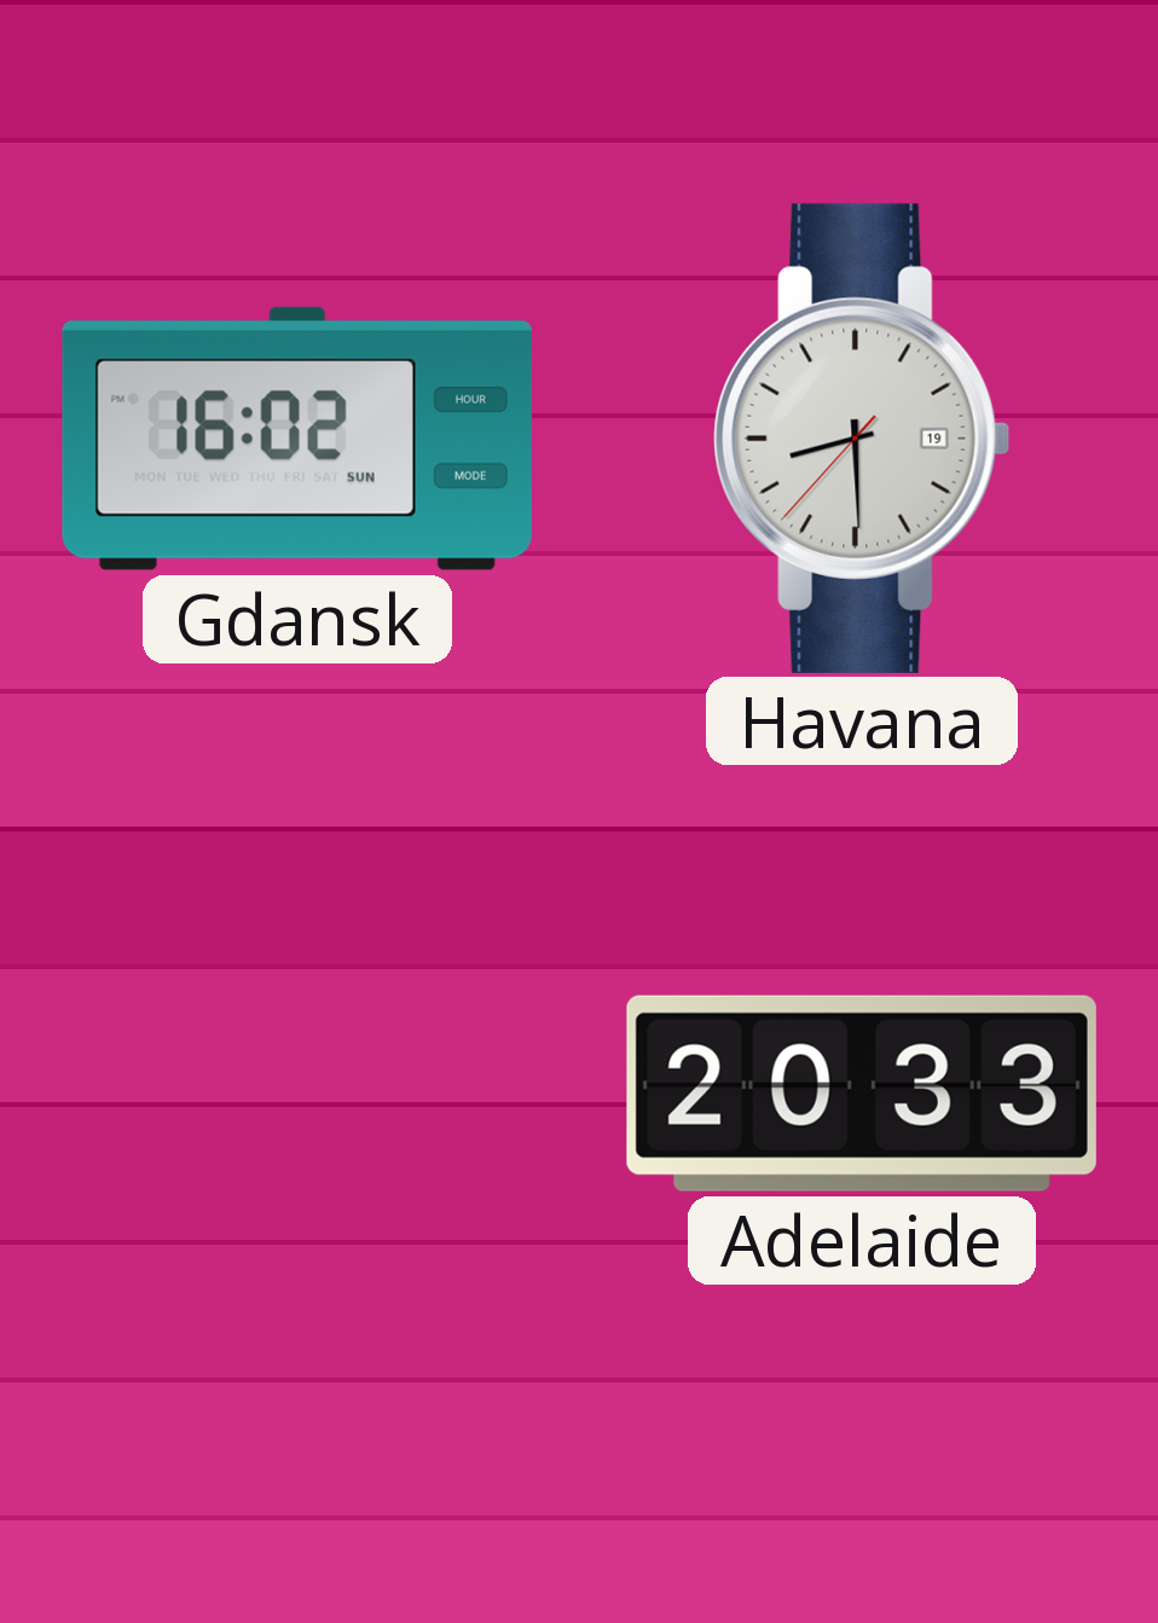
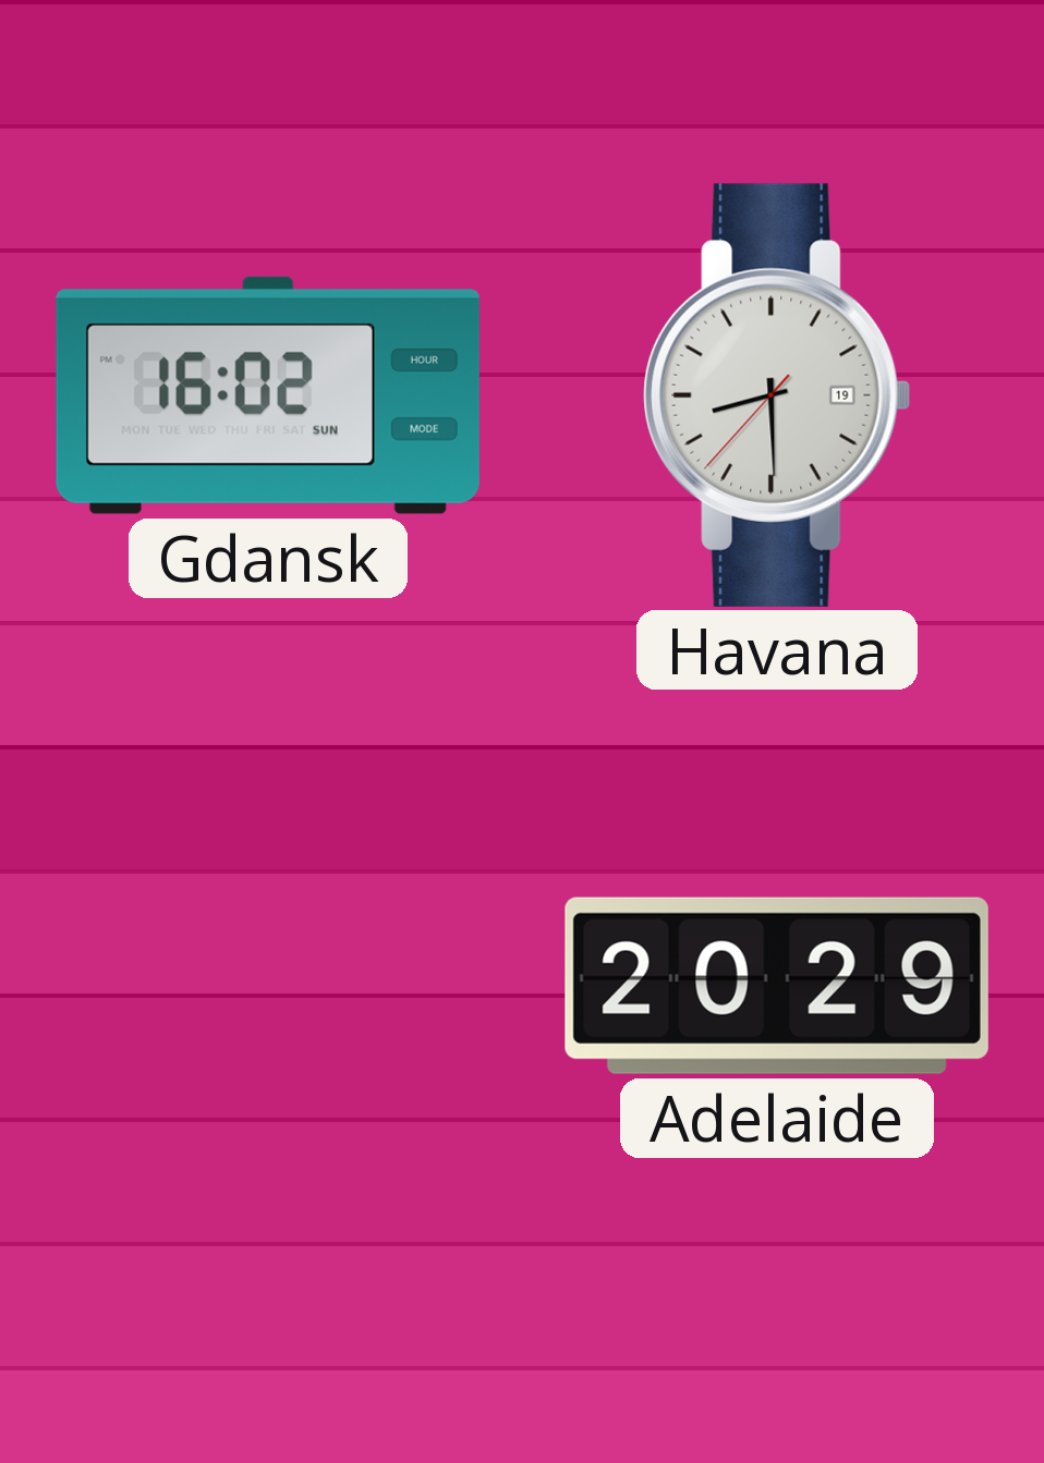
Adelaide: 20:33 -> 20:29 (777, 986)
